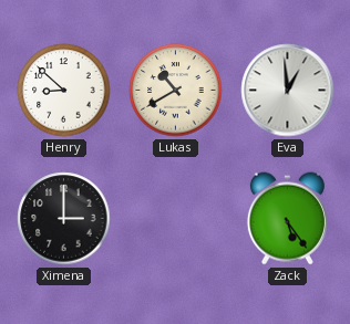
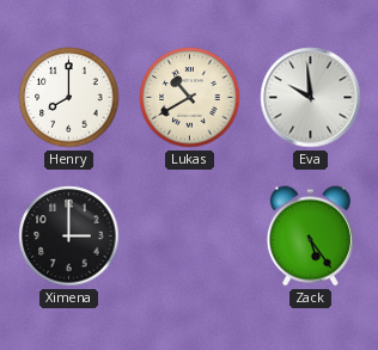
Henry: 8:52 -> 8:00 (69, 98)
Eva: 12:59 -> 9:59 (311, 98)
